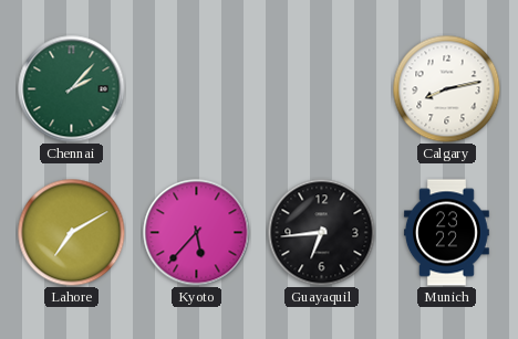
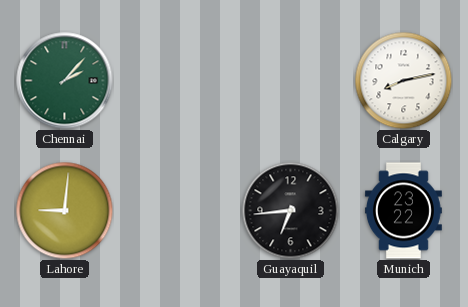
Lahore: 7:10 -> 9:01 (64, 210)
Kyoto: 5:37 -> none (197, 233)
